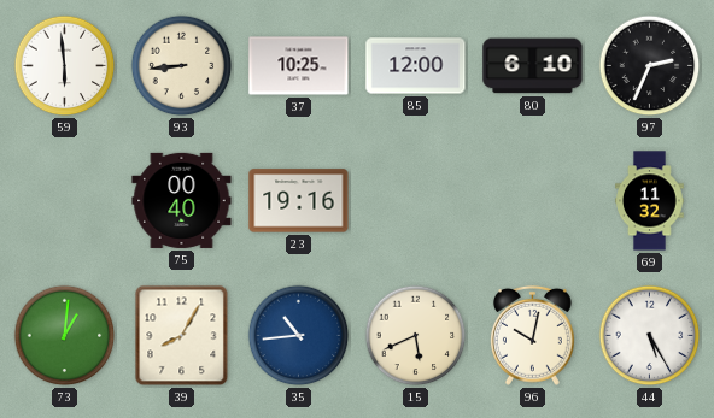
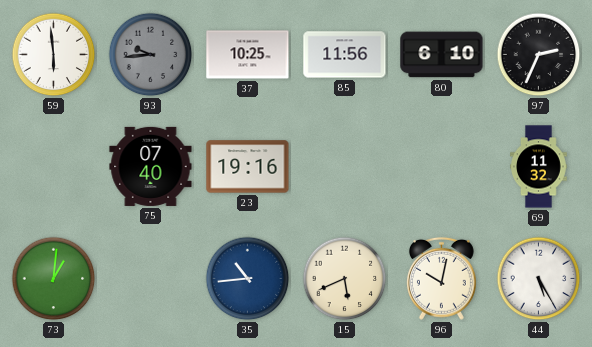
93: 8:44 -> 9:44 (151, 55)
93 dial: cream -> grey (151, 55)
85: 12:00 -> 11:56 (345, 55)
75: 00:40 -> 07:40 (151, 166)
39: 8:05 -> none (182, 336)
